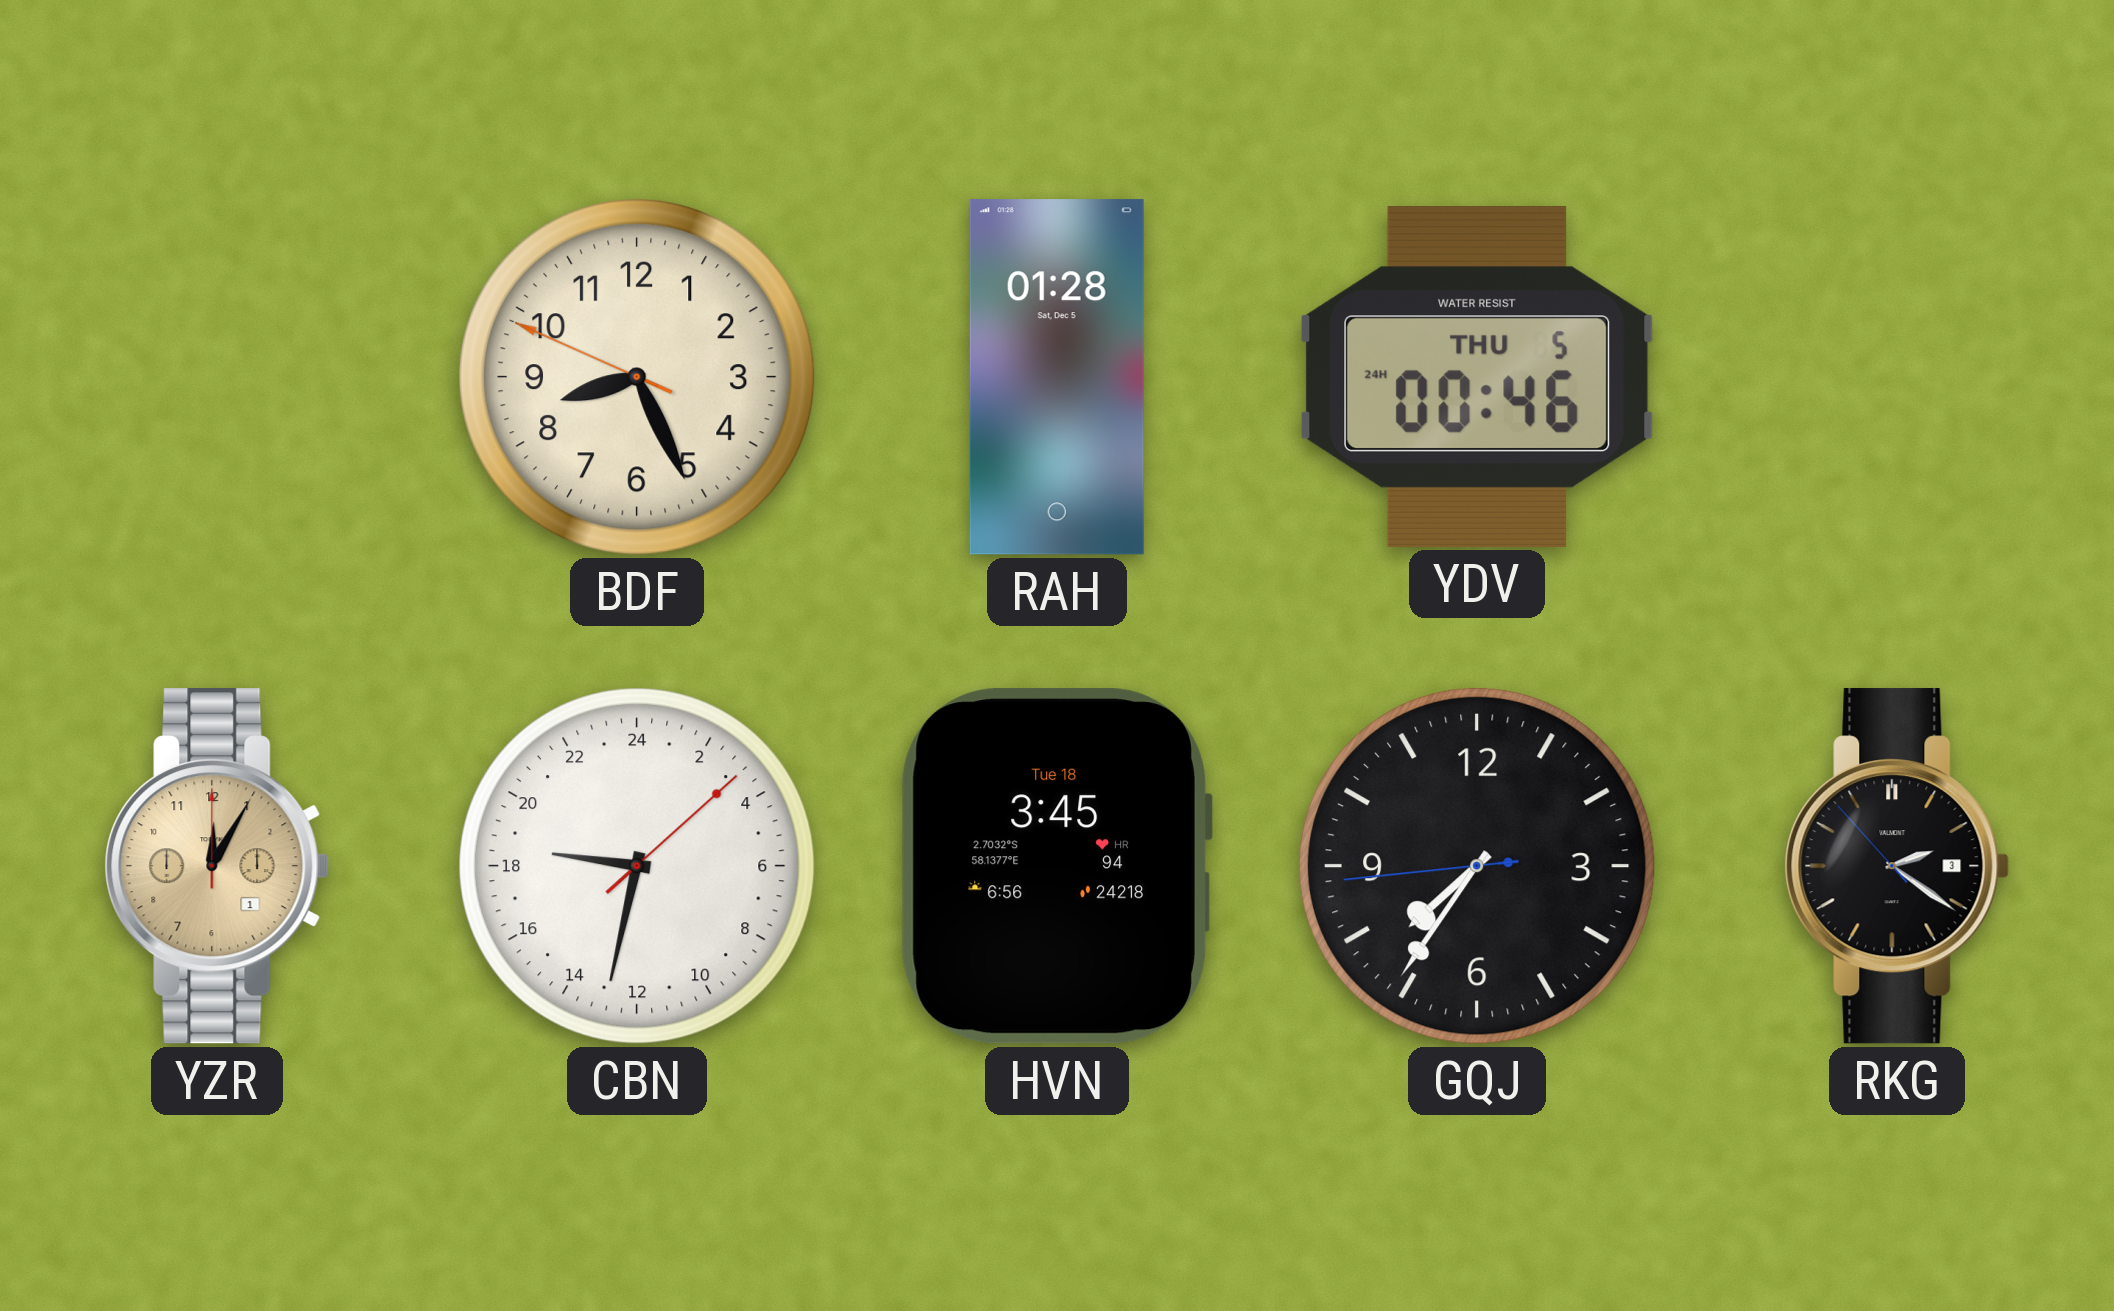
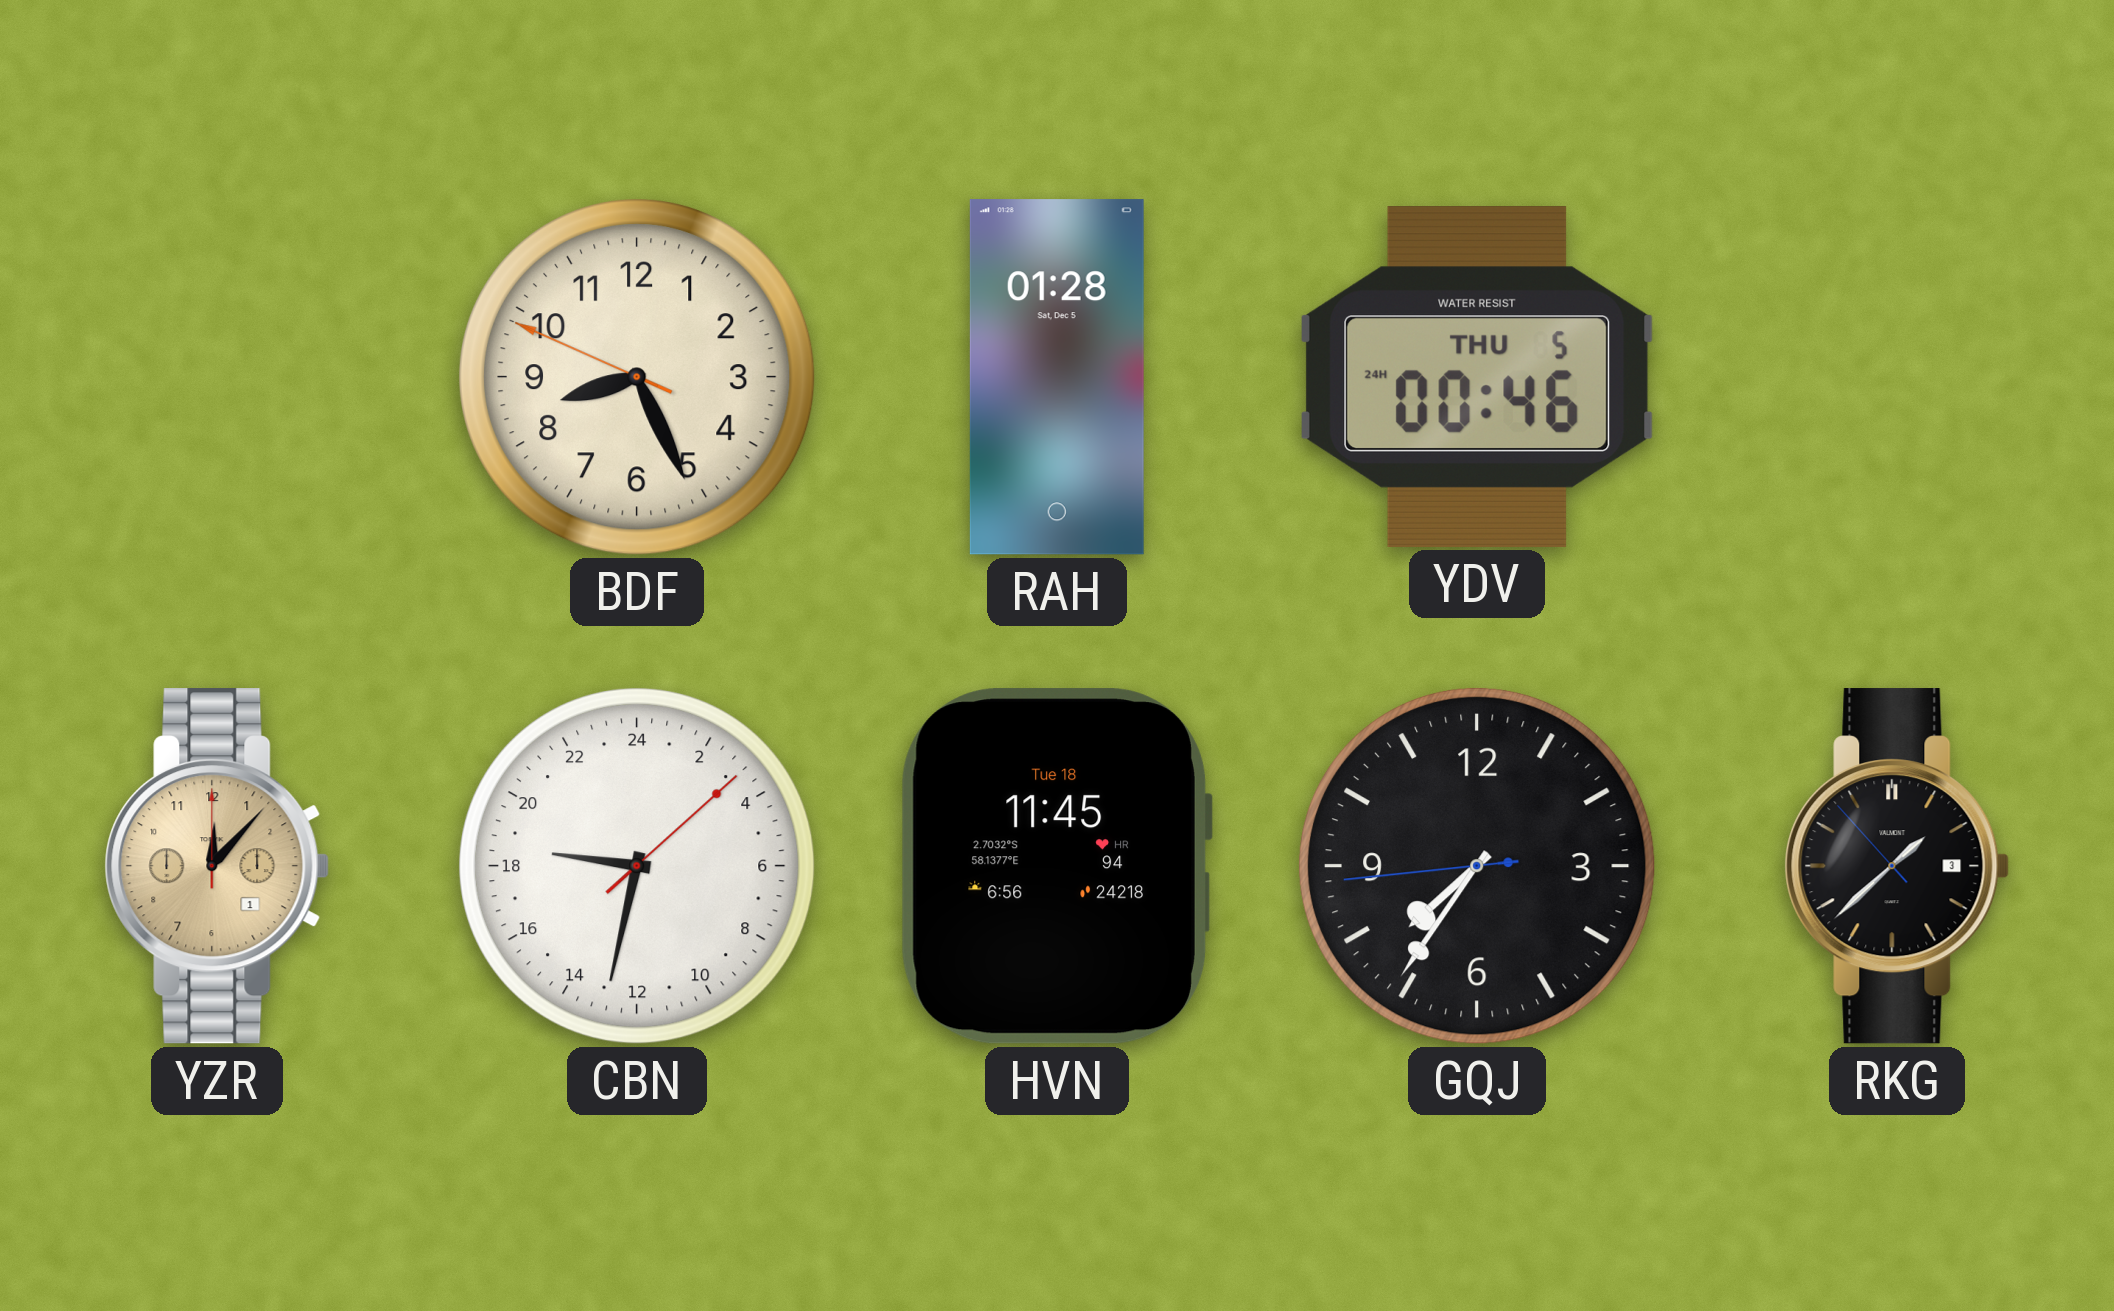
YZR: 12:05 -> 12:07 (217, 866)
HVN: 3:45 -> 11:45 (1057, 866)
RKG: 2:20 -> 1:37 (1897, 866)
